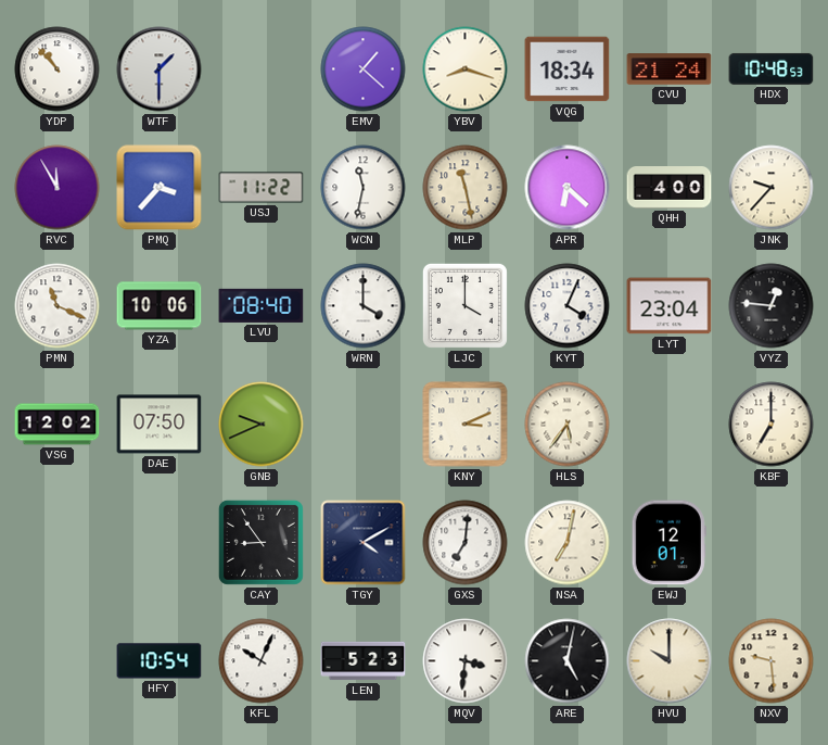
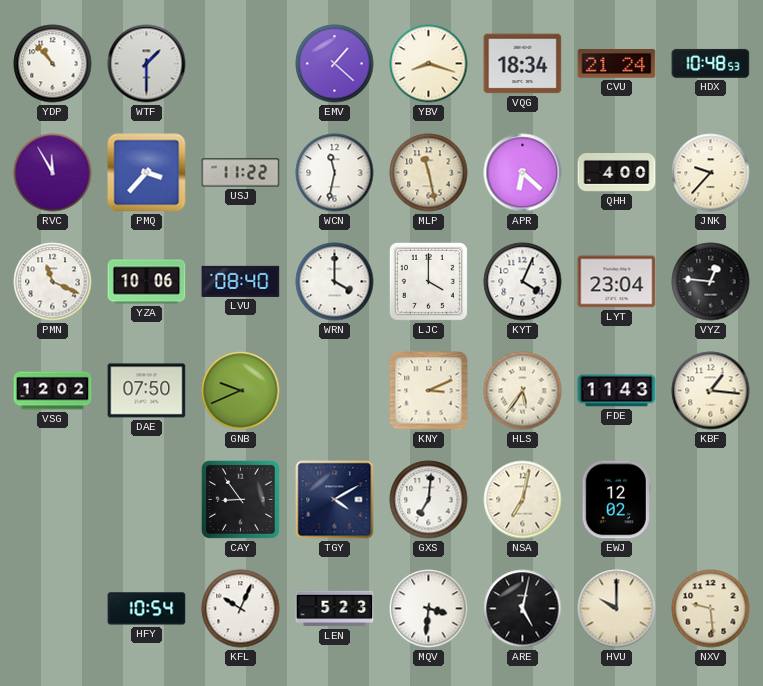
FDE: none -> 11:43 (617, 391)
KBF: 7:00 -> 1:16 (711, 391)
EWJ: 12:01 -> 12:02 (616, 500)
